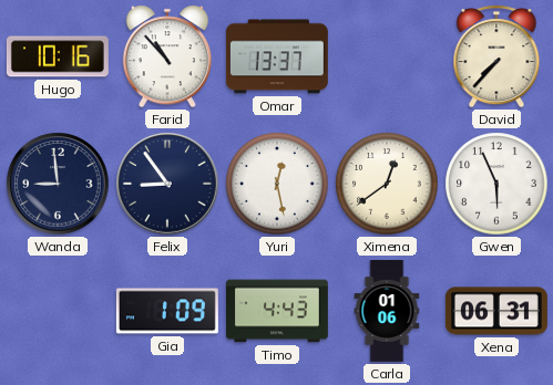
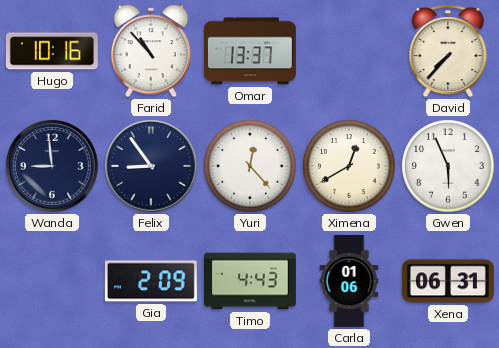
Yuri: 12:28 -> 12:23 (250, 166)
Ximena: 12:39 -> 12:40 (349, 166)
Gia: 1:09 -> 2:09 (151, 281)
